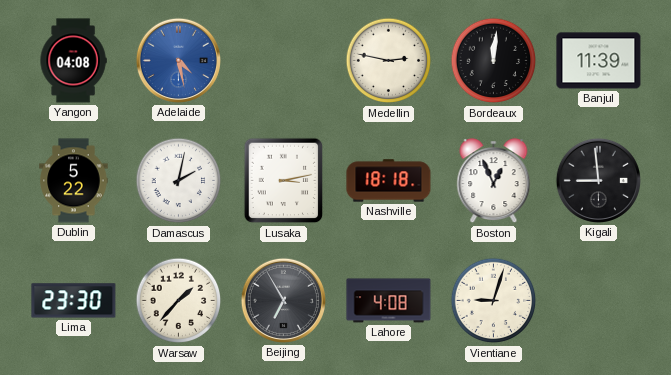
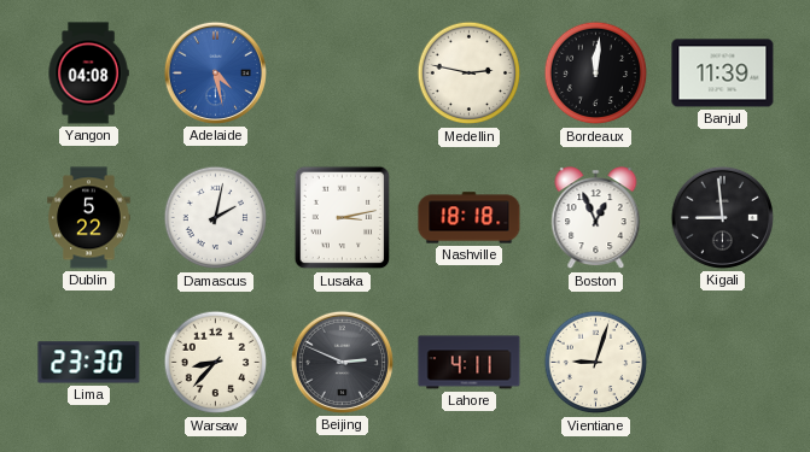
Warsaw: 1:37 -> 8:37 (216, 363)
Beijing: 6:55 -> 2:49 (342, 362)
Lahore: 4:08 -> 4:11 (470, 363)
